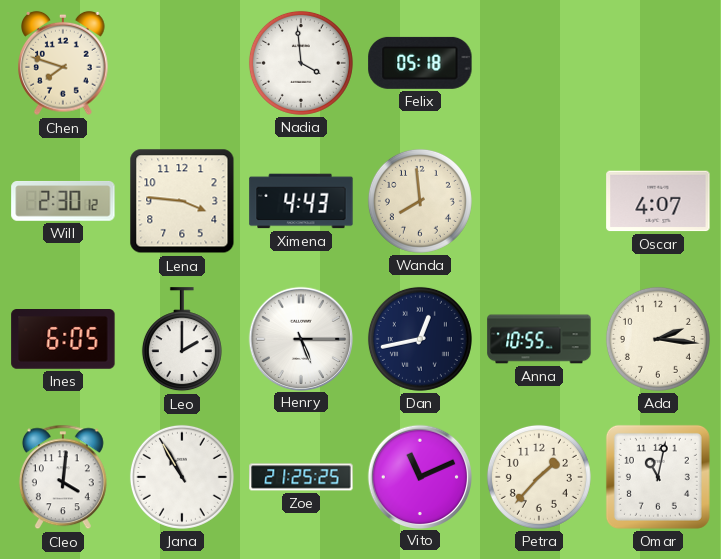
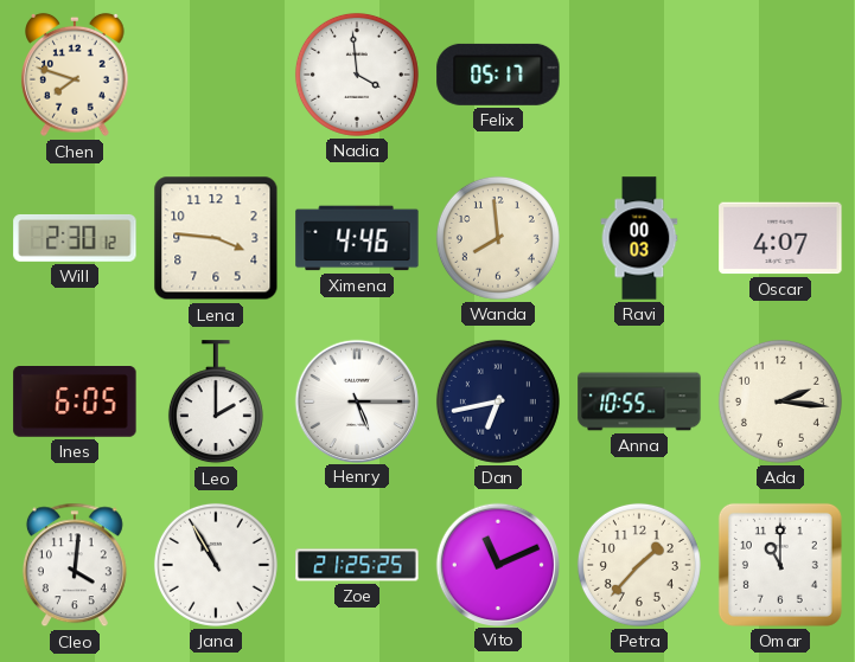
Felix: 05:18 -> 05:17 (498, 75)
Ximena: 4:43 -> 4:46 (357, 238)
Ravi: none -> 00:03 (639, 238)
Dan: 12:43 -> 6:43 (498, 401)
Omar: 11:02 -> 11:00 (780, 565)
